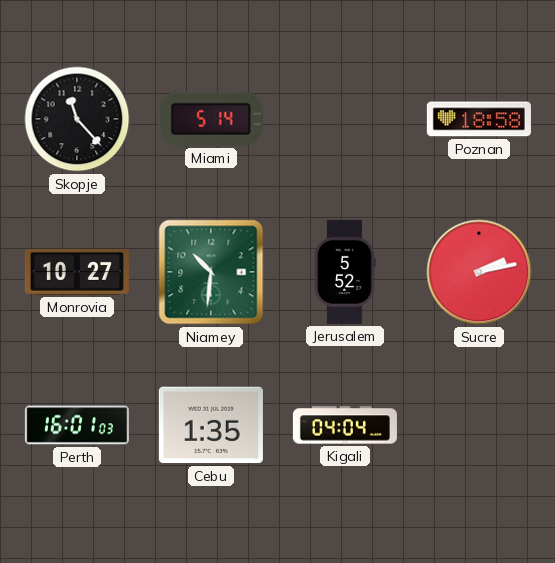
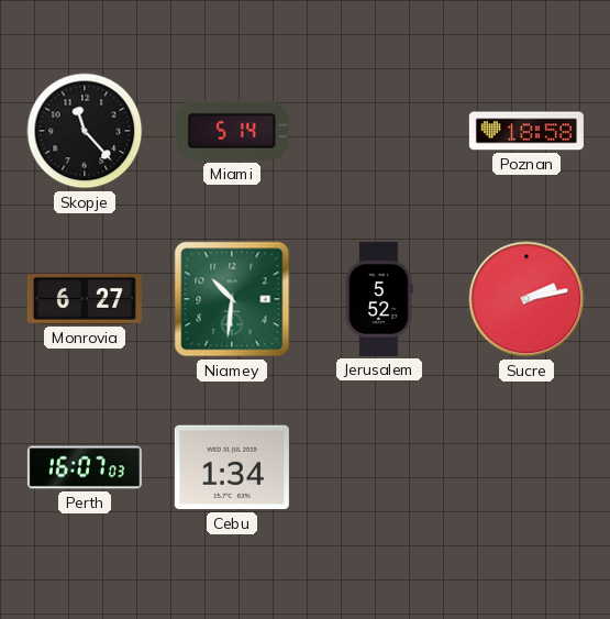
Monrovia: 10:27 -> 6:27 (85, 300)
Perth: 16:01 -> 16:07 (85, 467)
Cebu: 1:35 -> 1:34 (232, 467)
Kigali: 04:04 -> none (345, 425)
